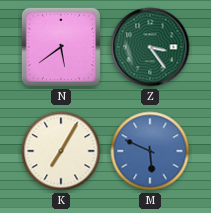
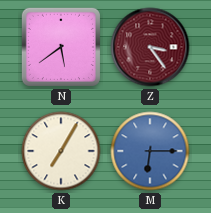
Z dial: green -> burgundy (150, 47)
M: 5:49 -> 6:15 (150, 151)
